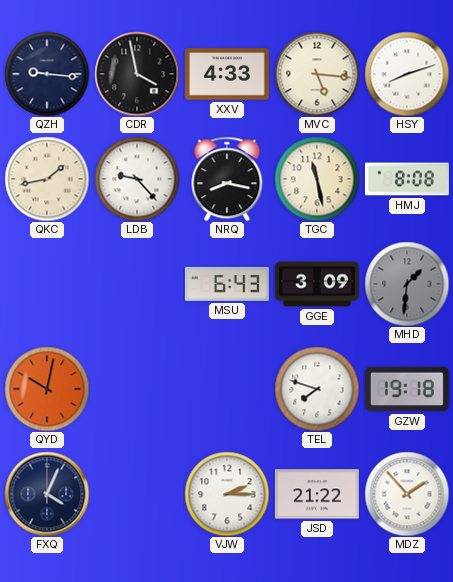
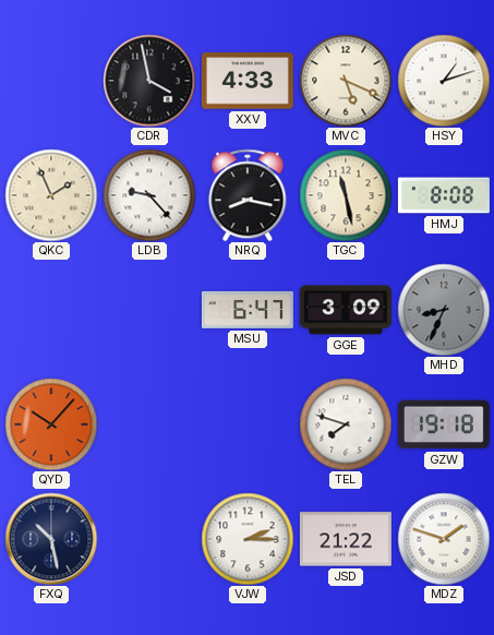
QZH: 9:16 -> none (47, 74)
MVC: 5:16 -> 5:19 (346, 81)
HSY: 8:12 -> 1:12 (444, 81)
QKC: 1:43 -> 1:56 (51, 195)
MSU: 6:43 -> 6:47 (248, 310)
MHD: 1:31 -> 8:34 (444, 310)
QYD: 10:02 -> 10:07 (51, 424)
FXQ: 4:04 -> 10:28 (51, 539)
MDZ: 1:53 -> 1:48 (444, 539)
